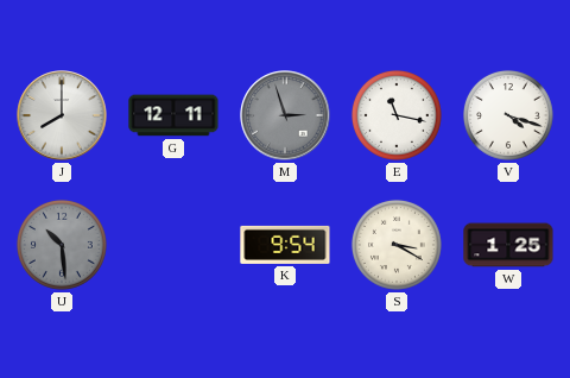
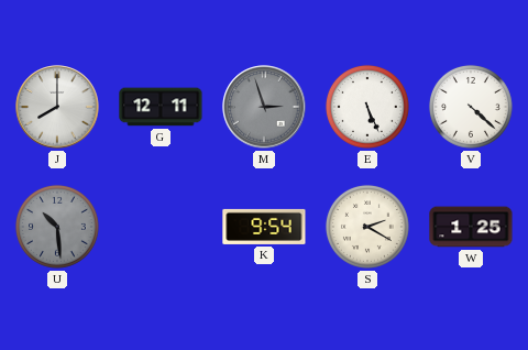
E: 11:17 -> 5:26 (367, 107)
V: 4:18 -> 4:22 (471, 107)
S: 3:20 -> 2:20 (367, 227)
